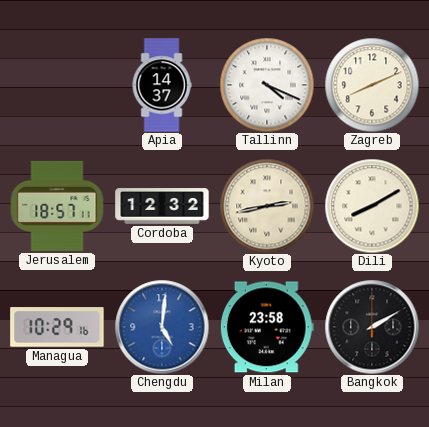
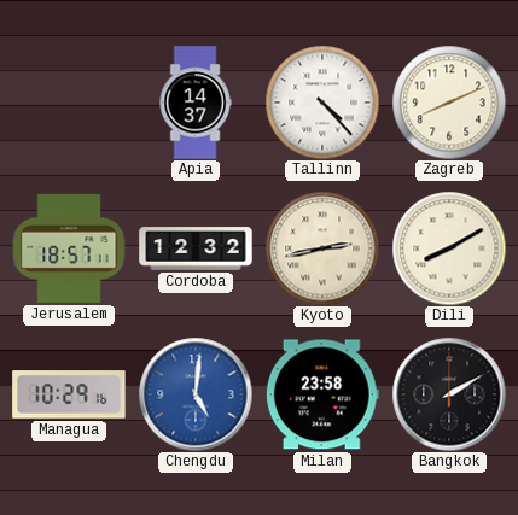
Tallinn: 4:19 -> 4:23 (322, 103)
